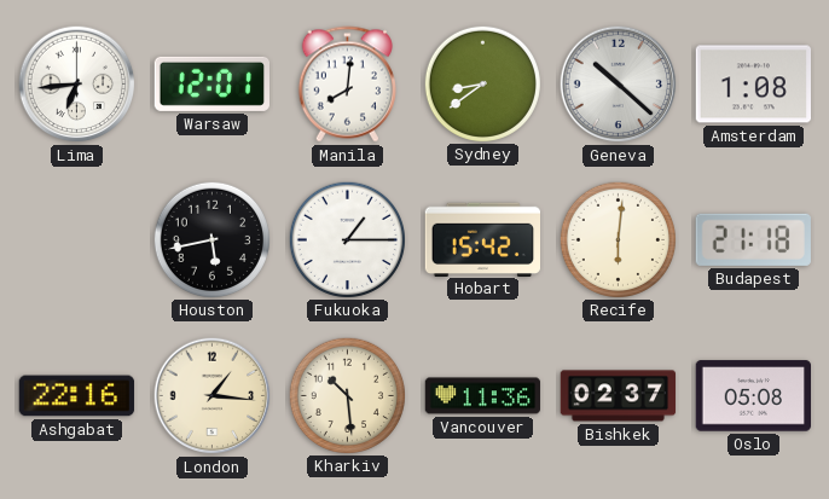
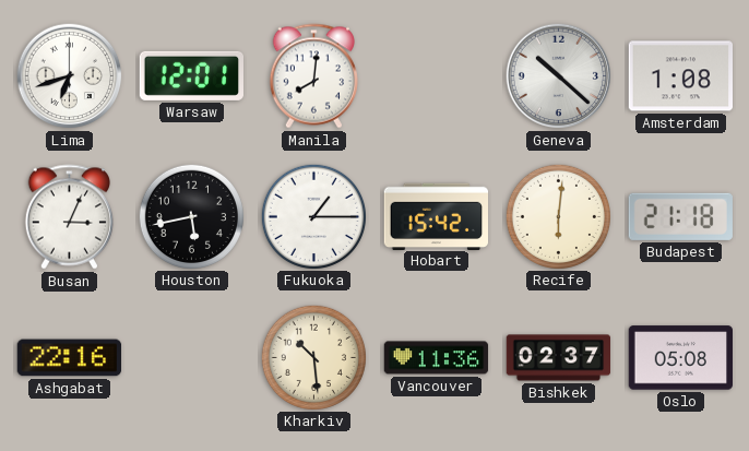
Lima: 6:44 -> 6:42 (70, 76)
Sydney: 8:39 -> none (482, 83)
Busan: none -> 3:04 (69, 217)
London: 1:16 -> none (213, 396)
